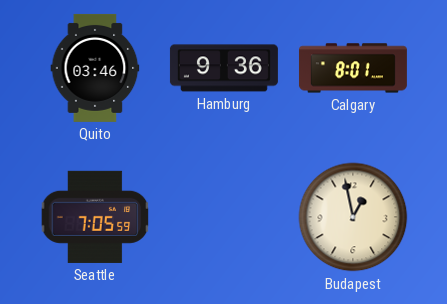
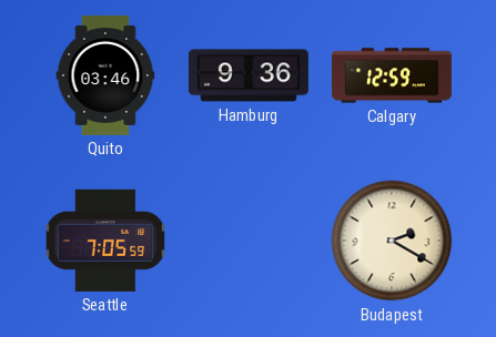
Calgary: 8:01 -> 12:59 (392, 75)
Budapest: 12:58 -> 2:20 (392, 241)
